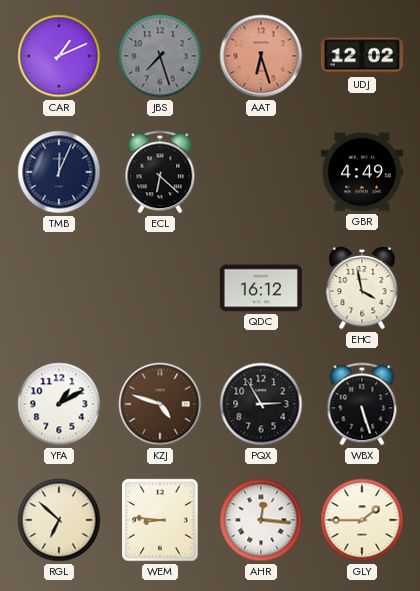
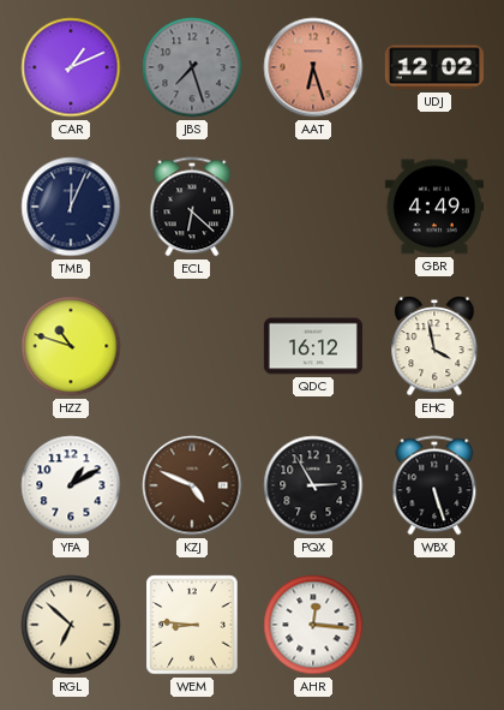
HZZ: none -> 10:48 (71, 346)
KZJ: 4:48 -> 4:49 (192, 485)
GLY: 1:45 -> none (362, 520)
